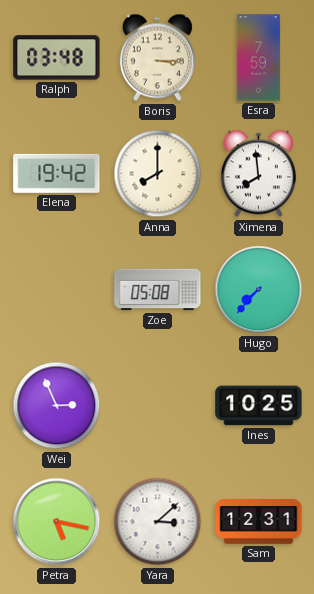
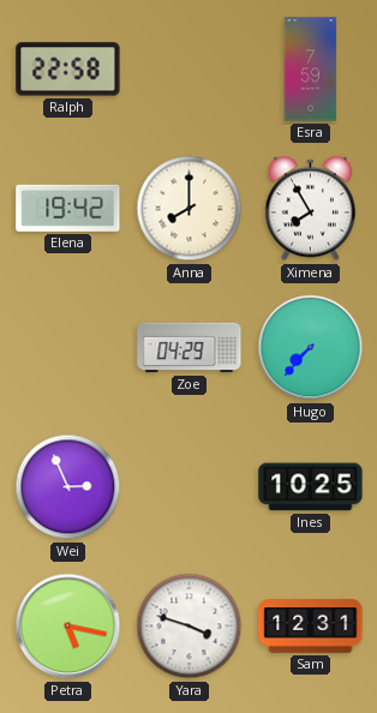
Ralph: 03:48 -> 22:58 (68, 70)
Boris: 3:15 -> none (157, 58)
Ximena: 7:59 -> 7:55 (310, 209)
Zoe: 05:08 -> 04:29 (190, 348)
Yara: 3:08 -> 3:48 (190, 627)
